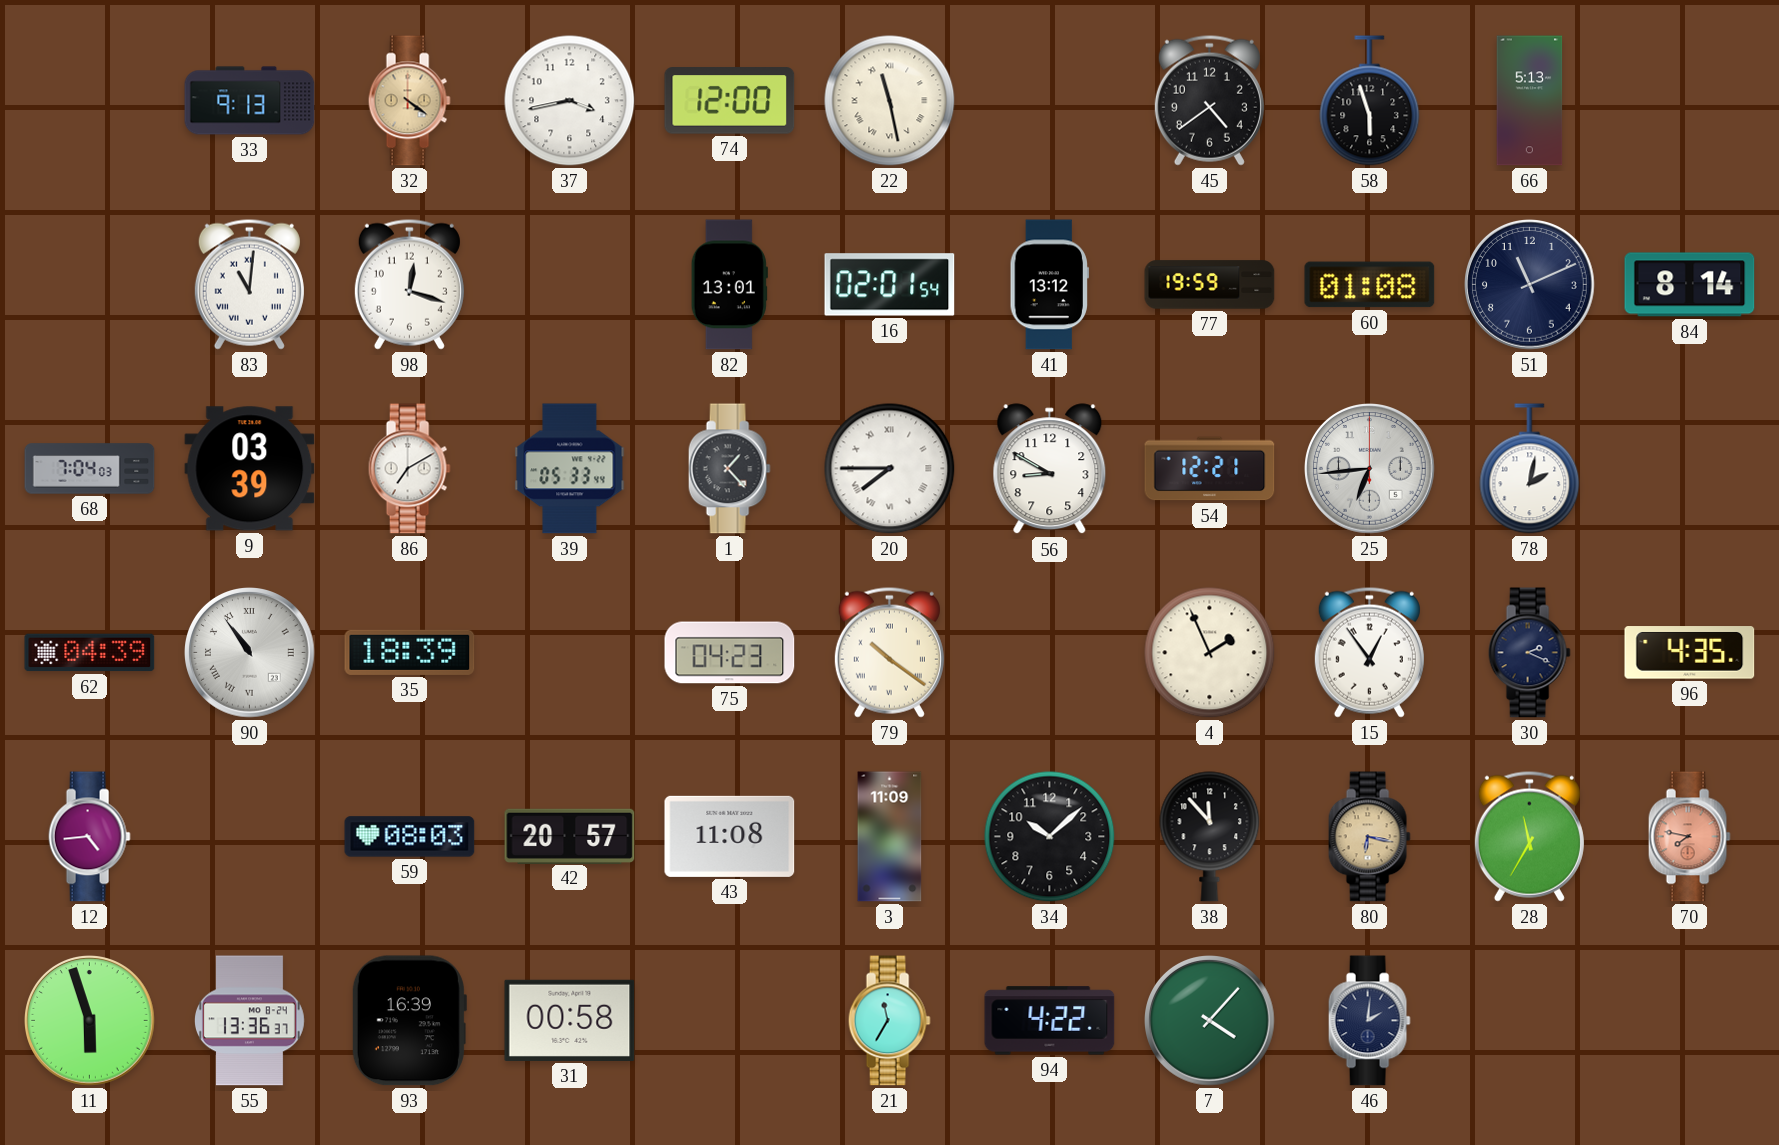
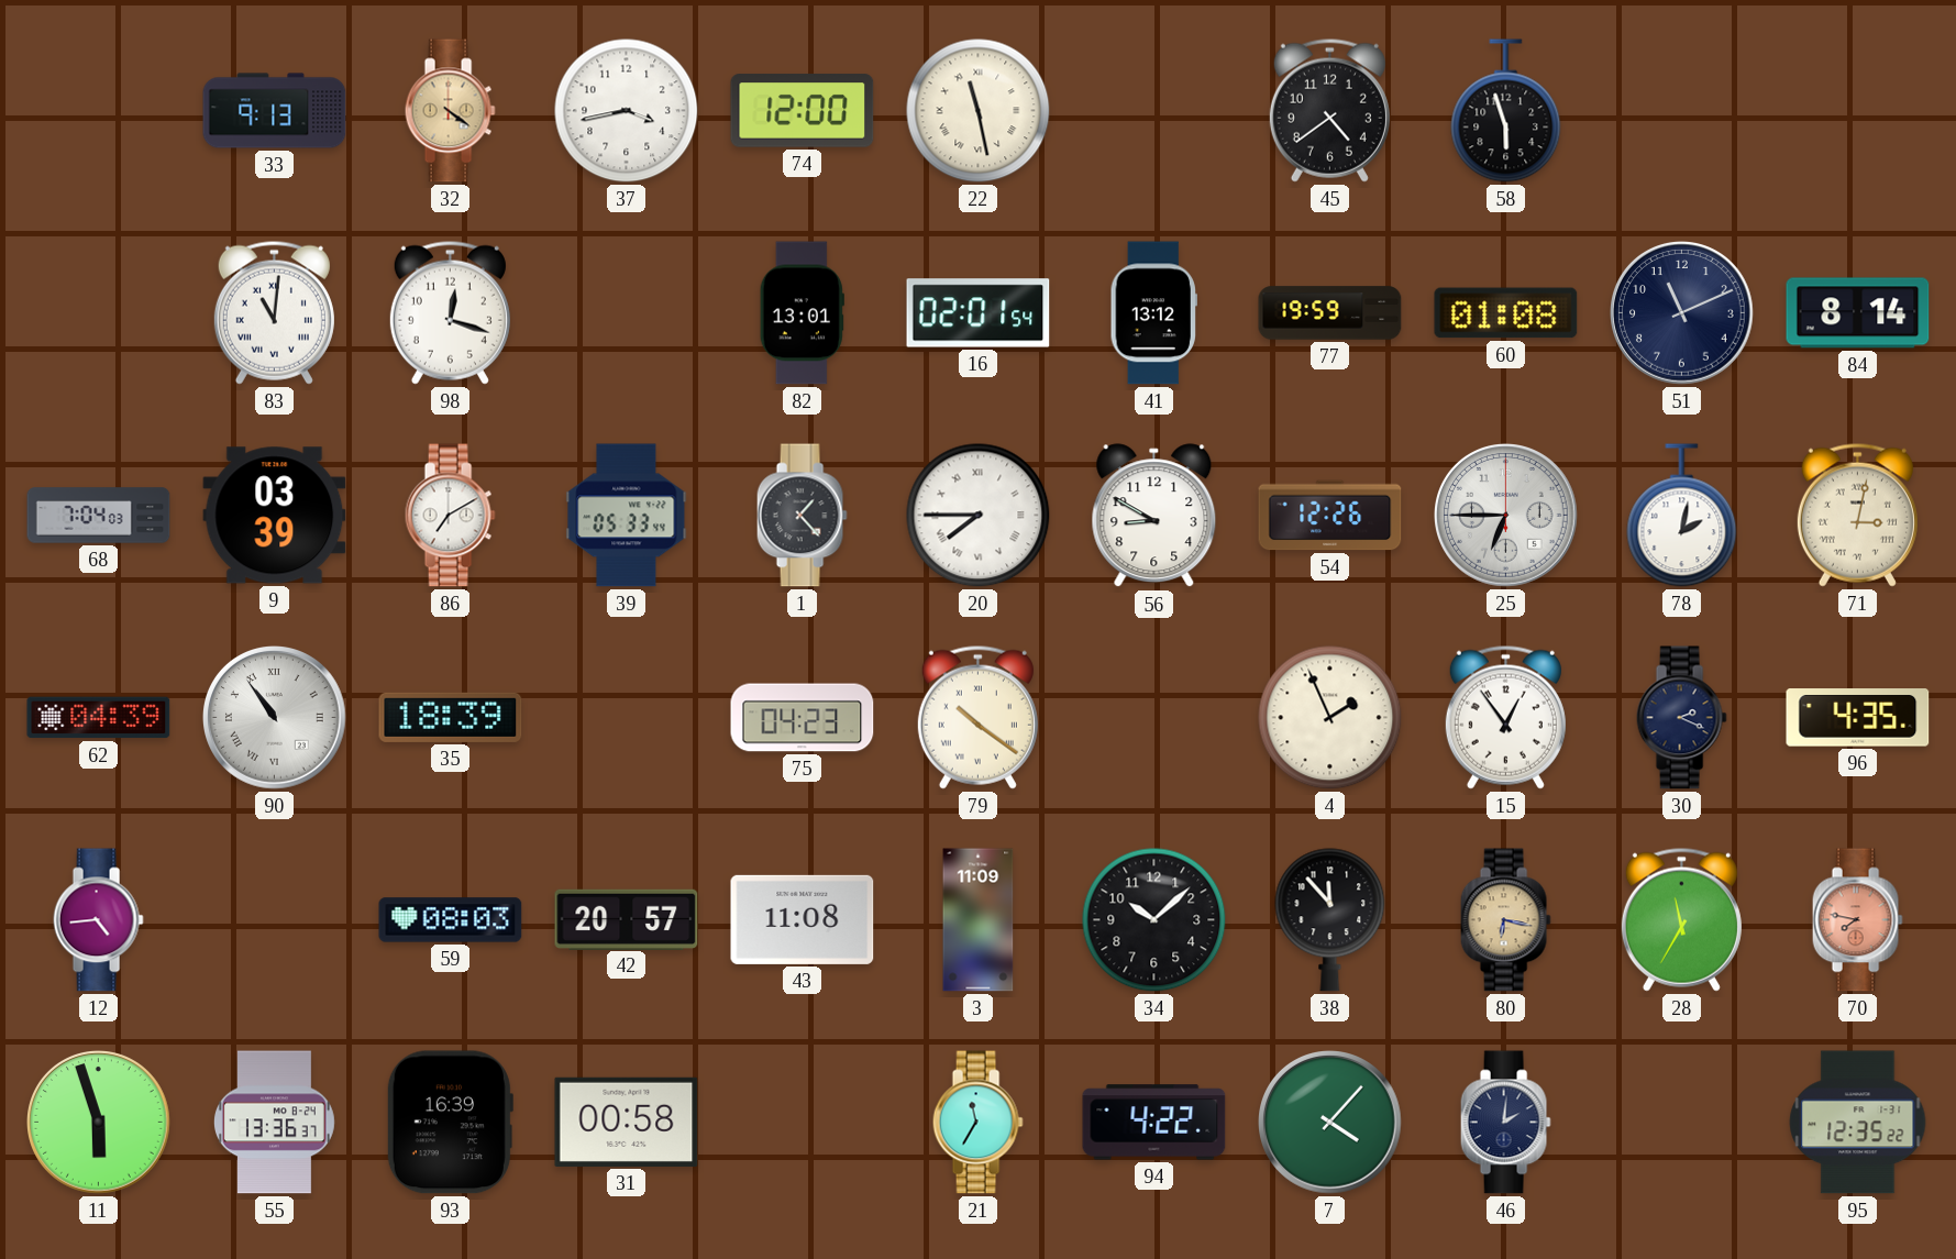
66: 5:13 -> none (1530, 101)
54: 12:21 -> 12:26 (1330, 516)
25: 6:44 -> 6:45 (1506, 516)
71: none -> 3:02 (1857, 515)
95: none -> 12:35 (1858, 1123)
